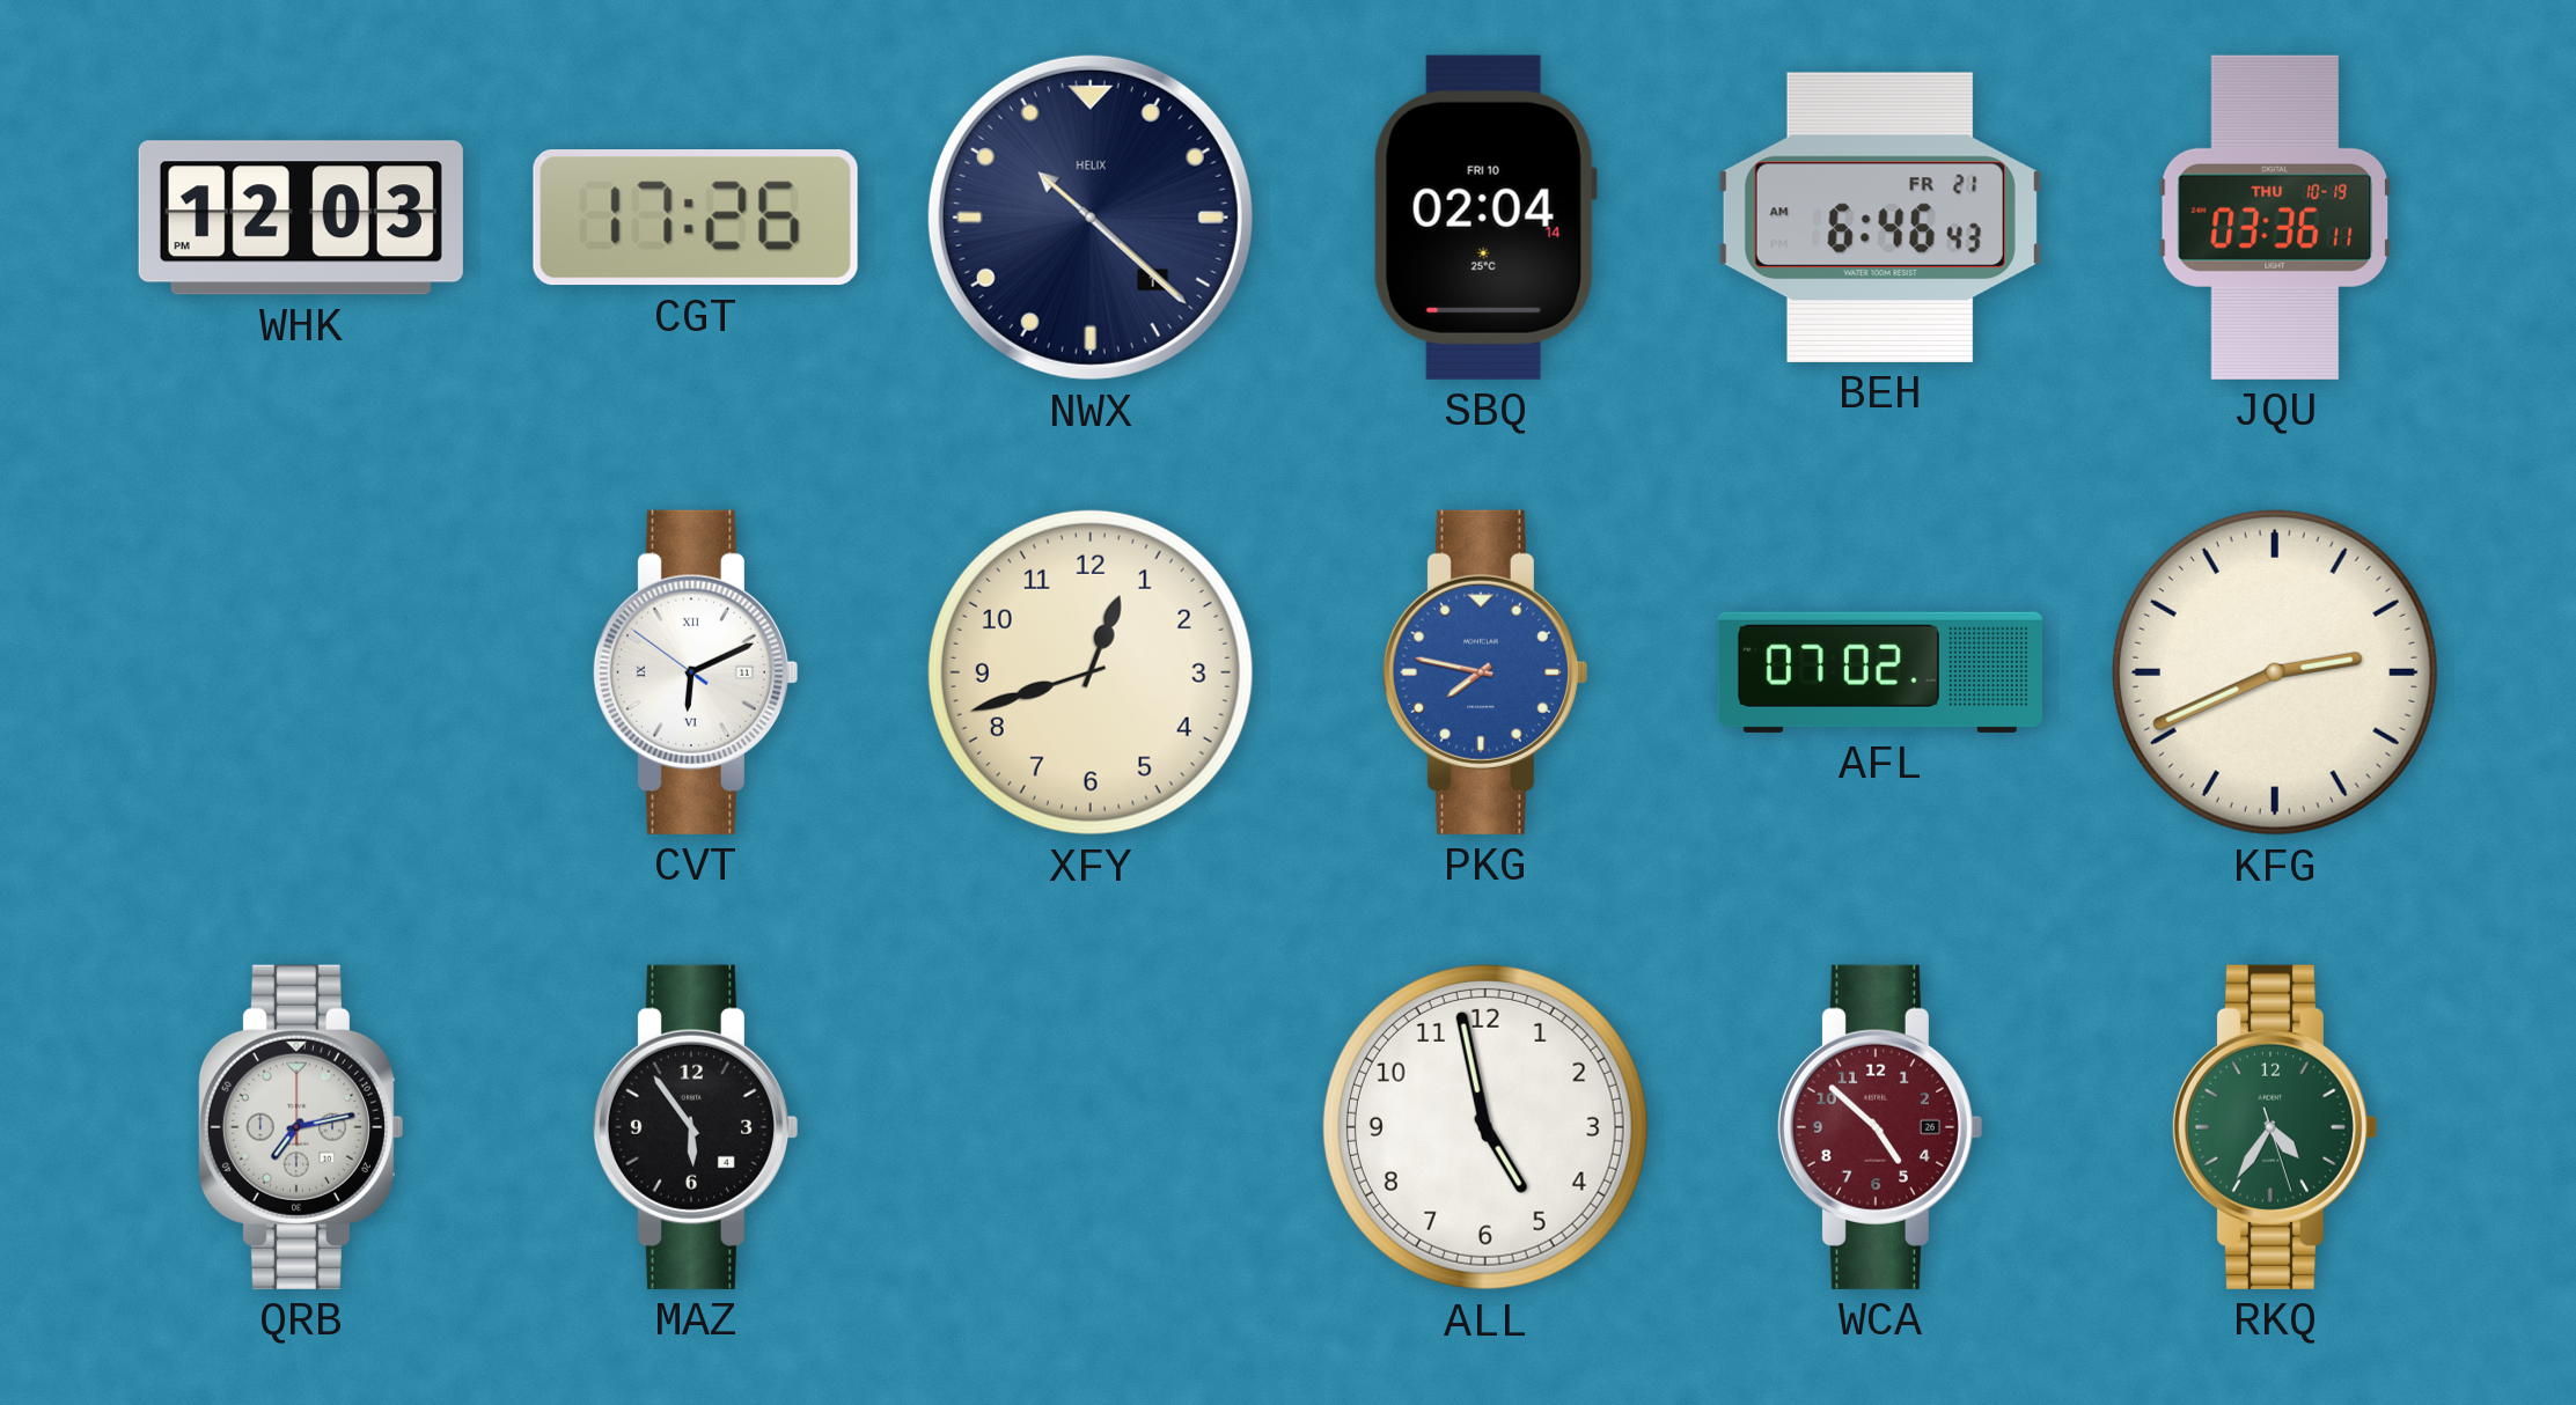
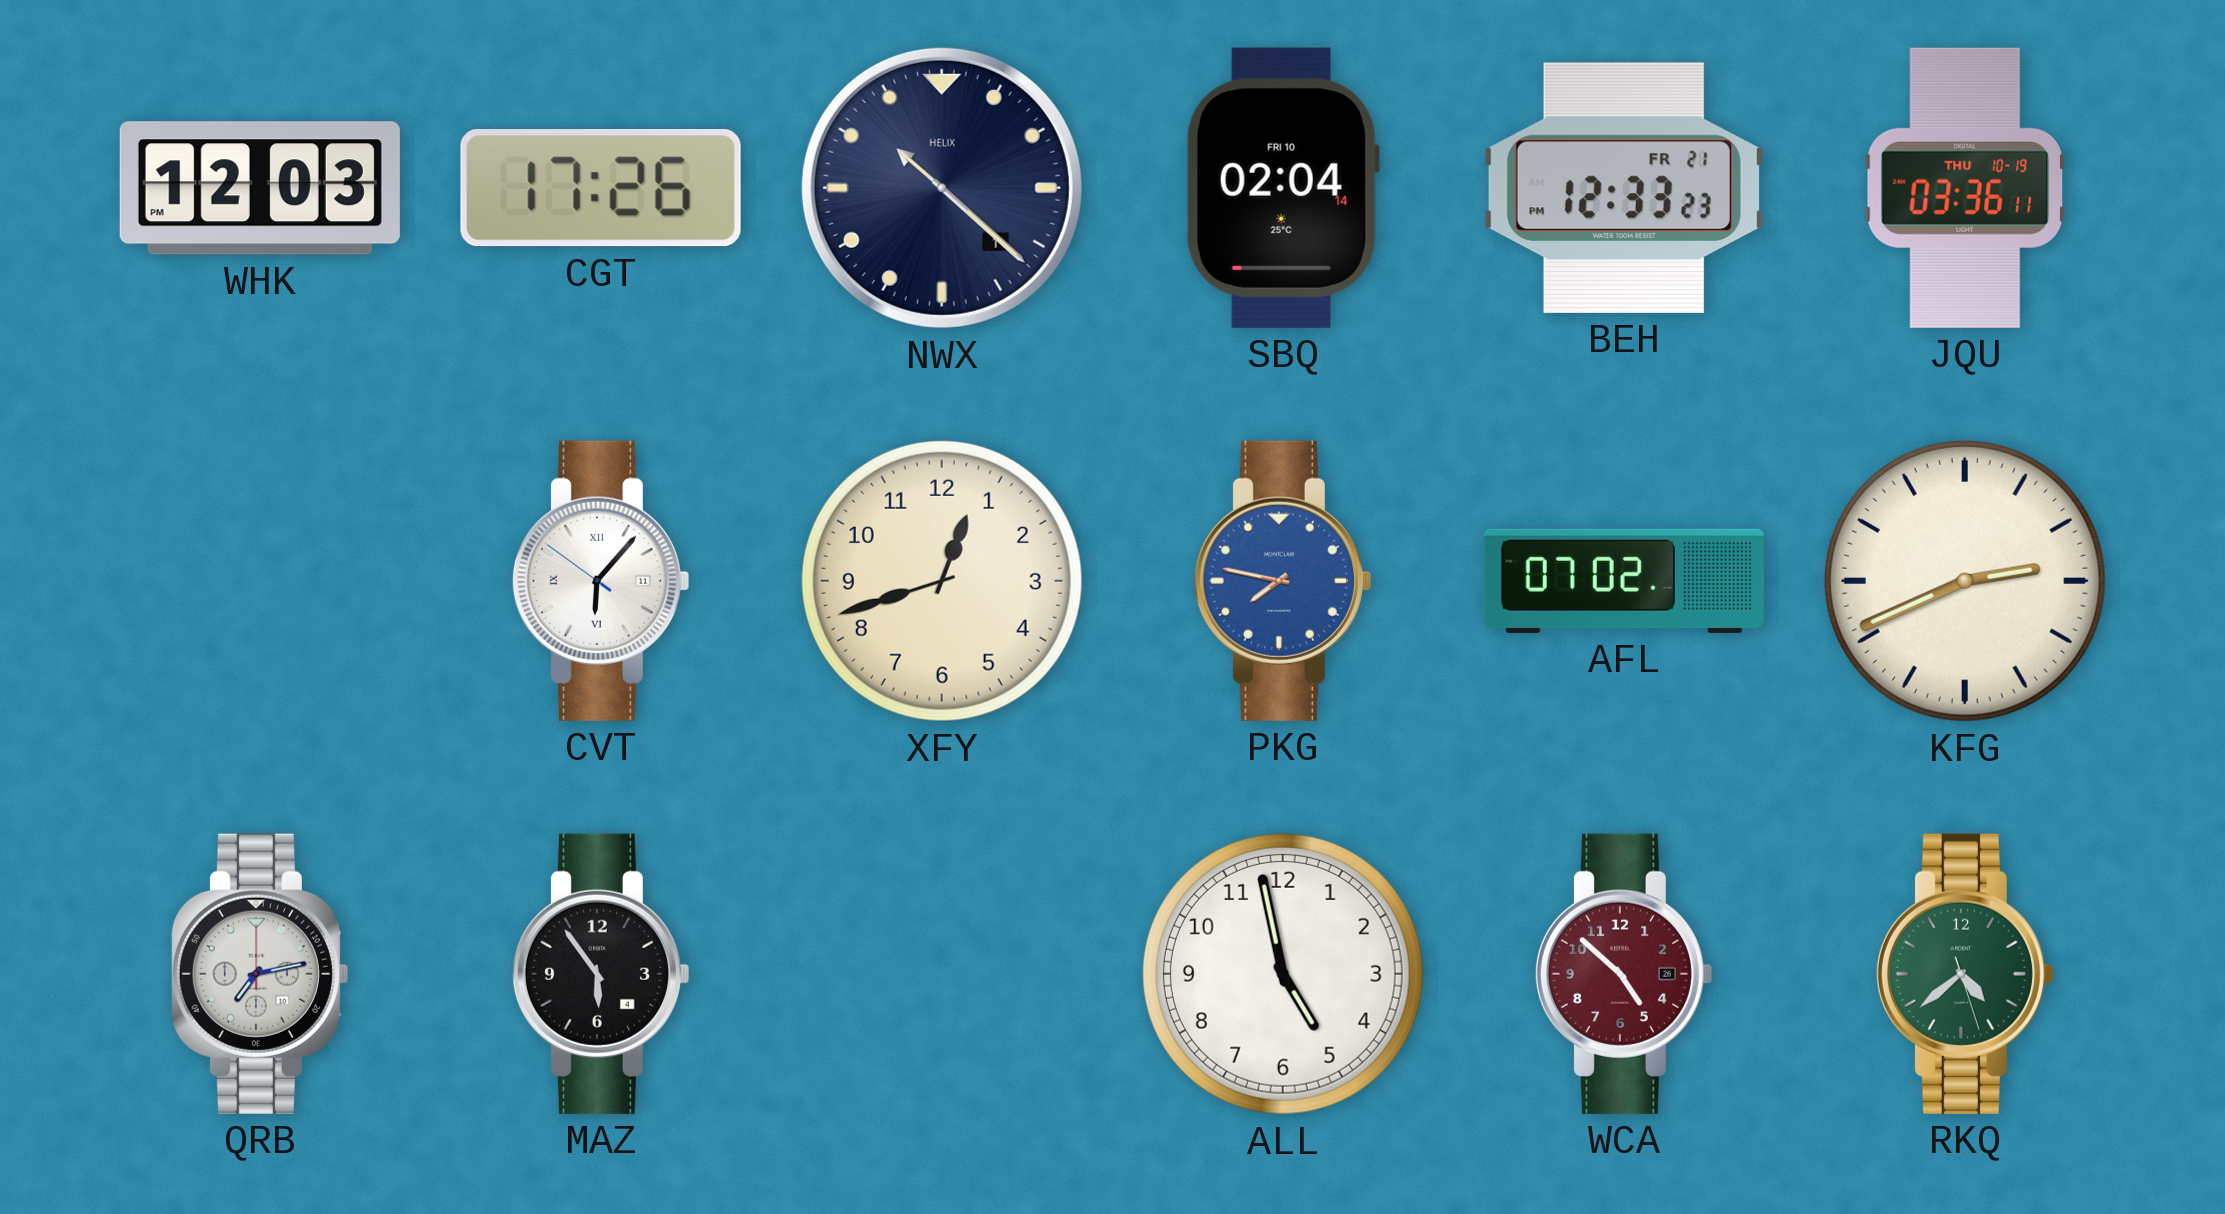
BEH: 6:46 -> 12:33 (1624, 188)
CVT: 6:10 -> 6:06 (600, 581)
RKQ: 4:35 -> 4:38 (1964, 974)
